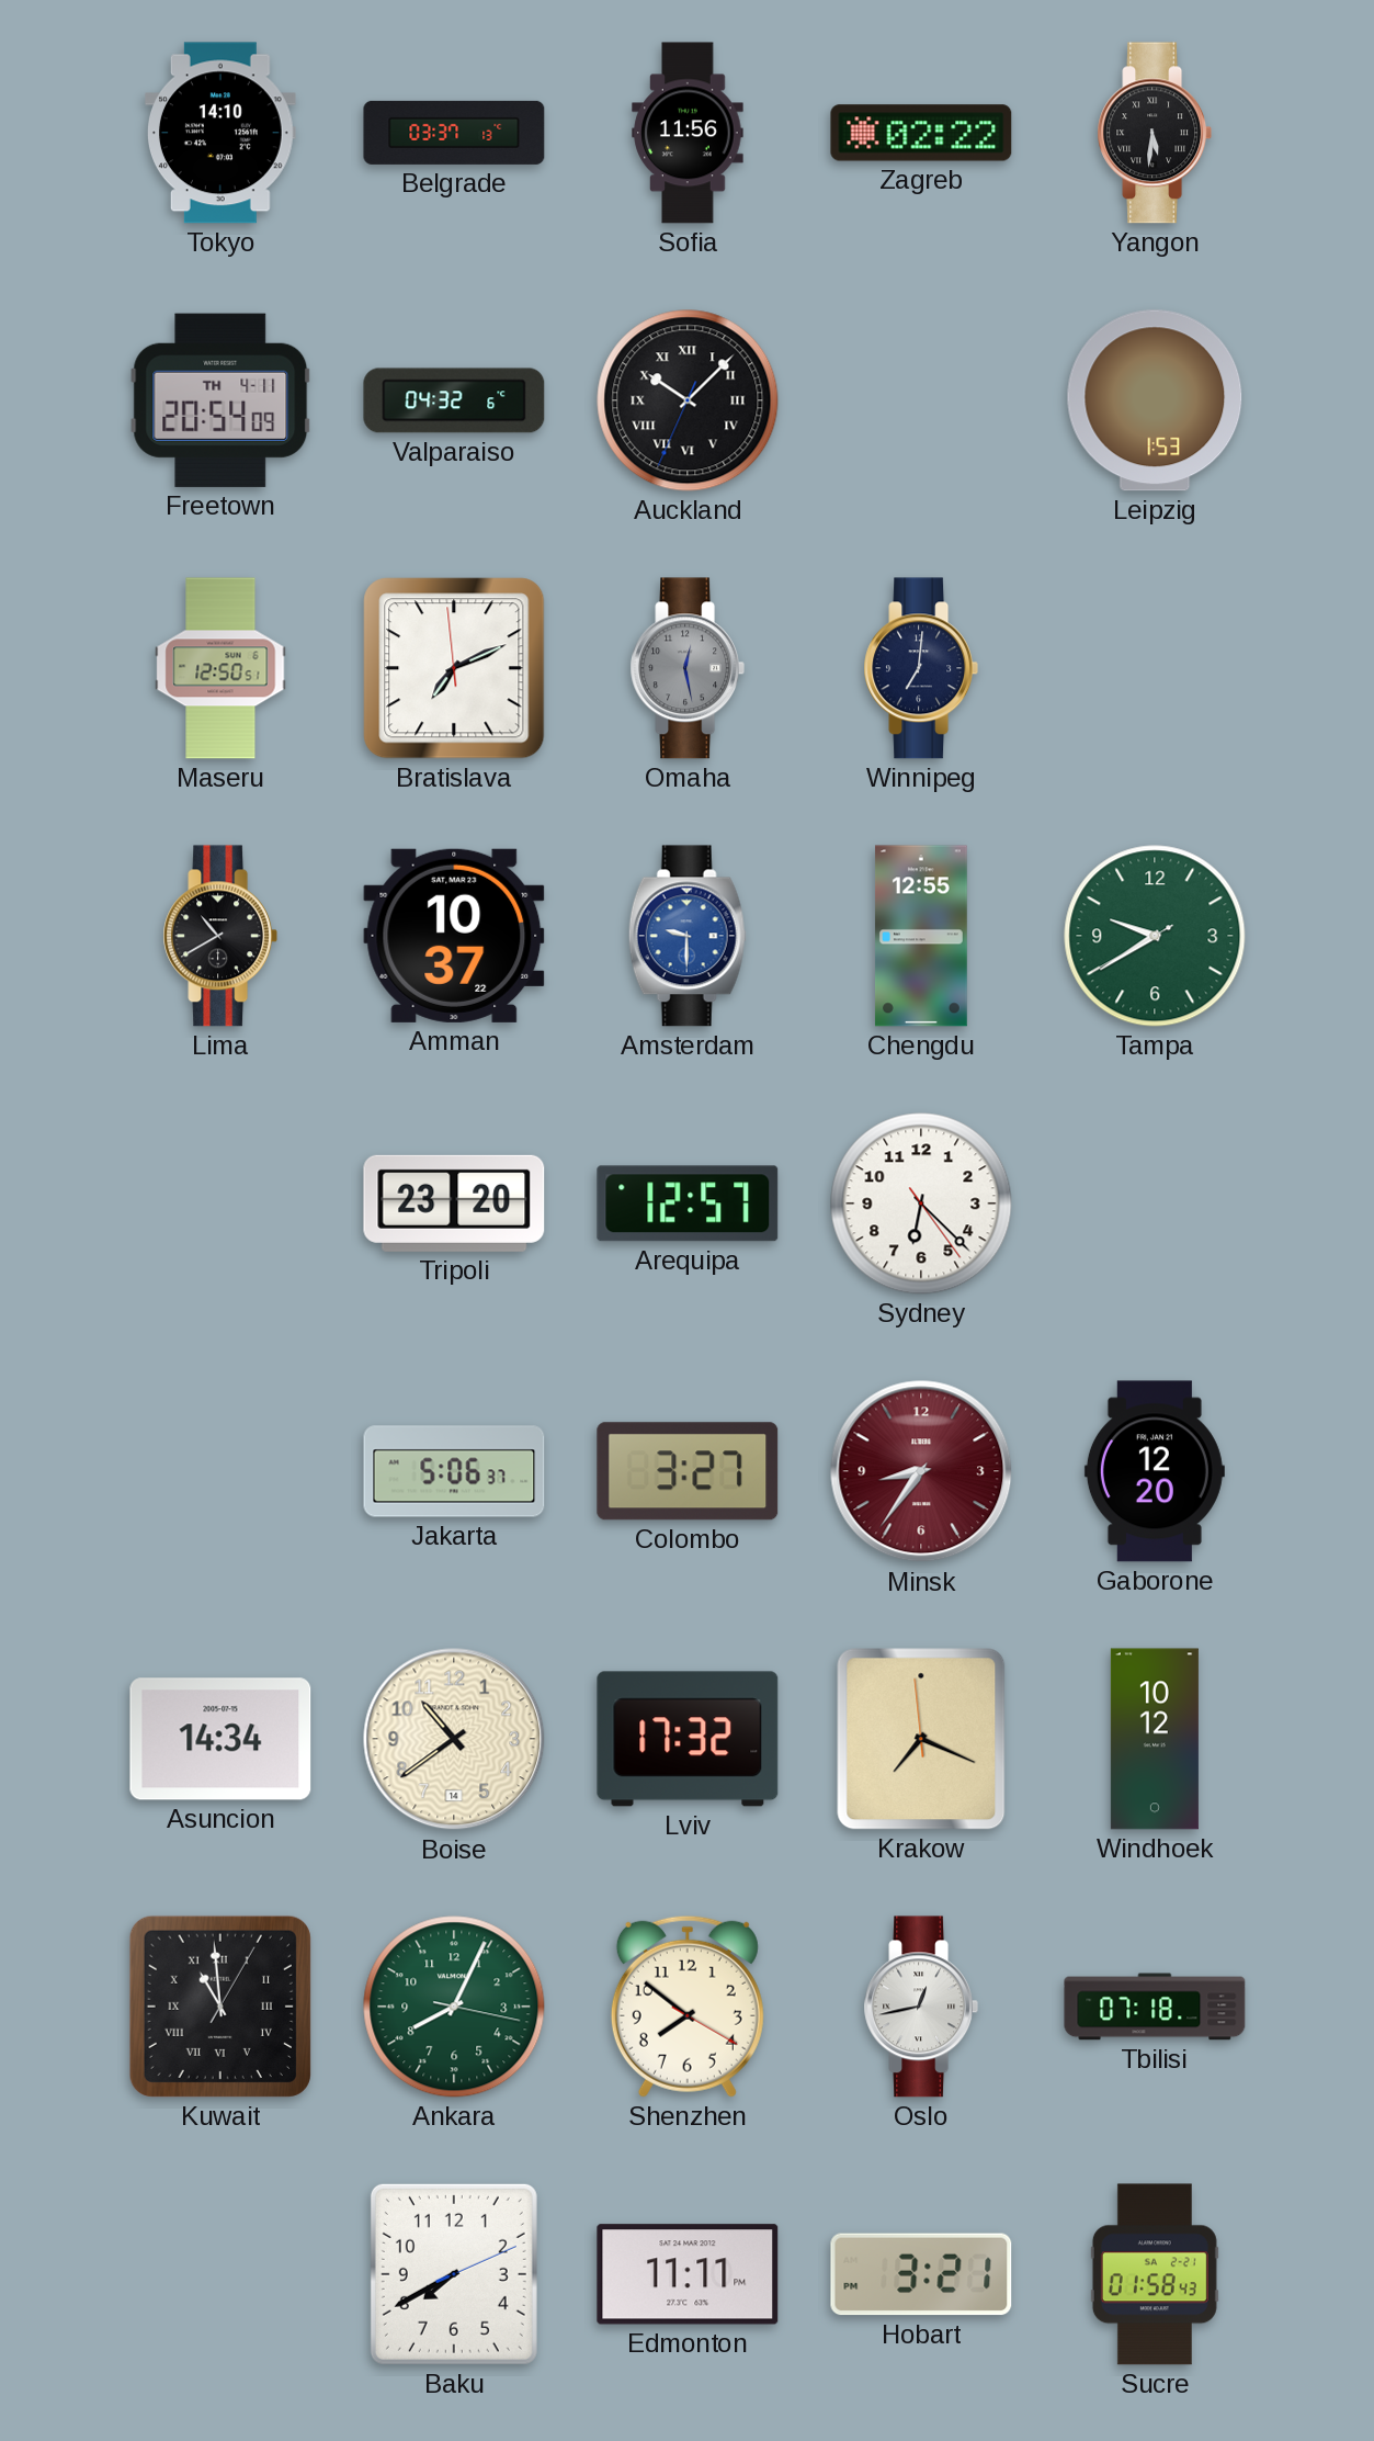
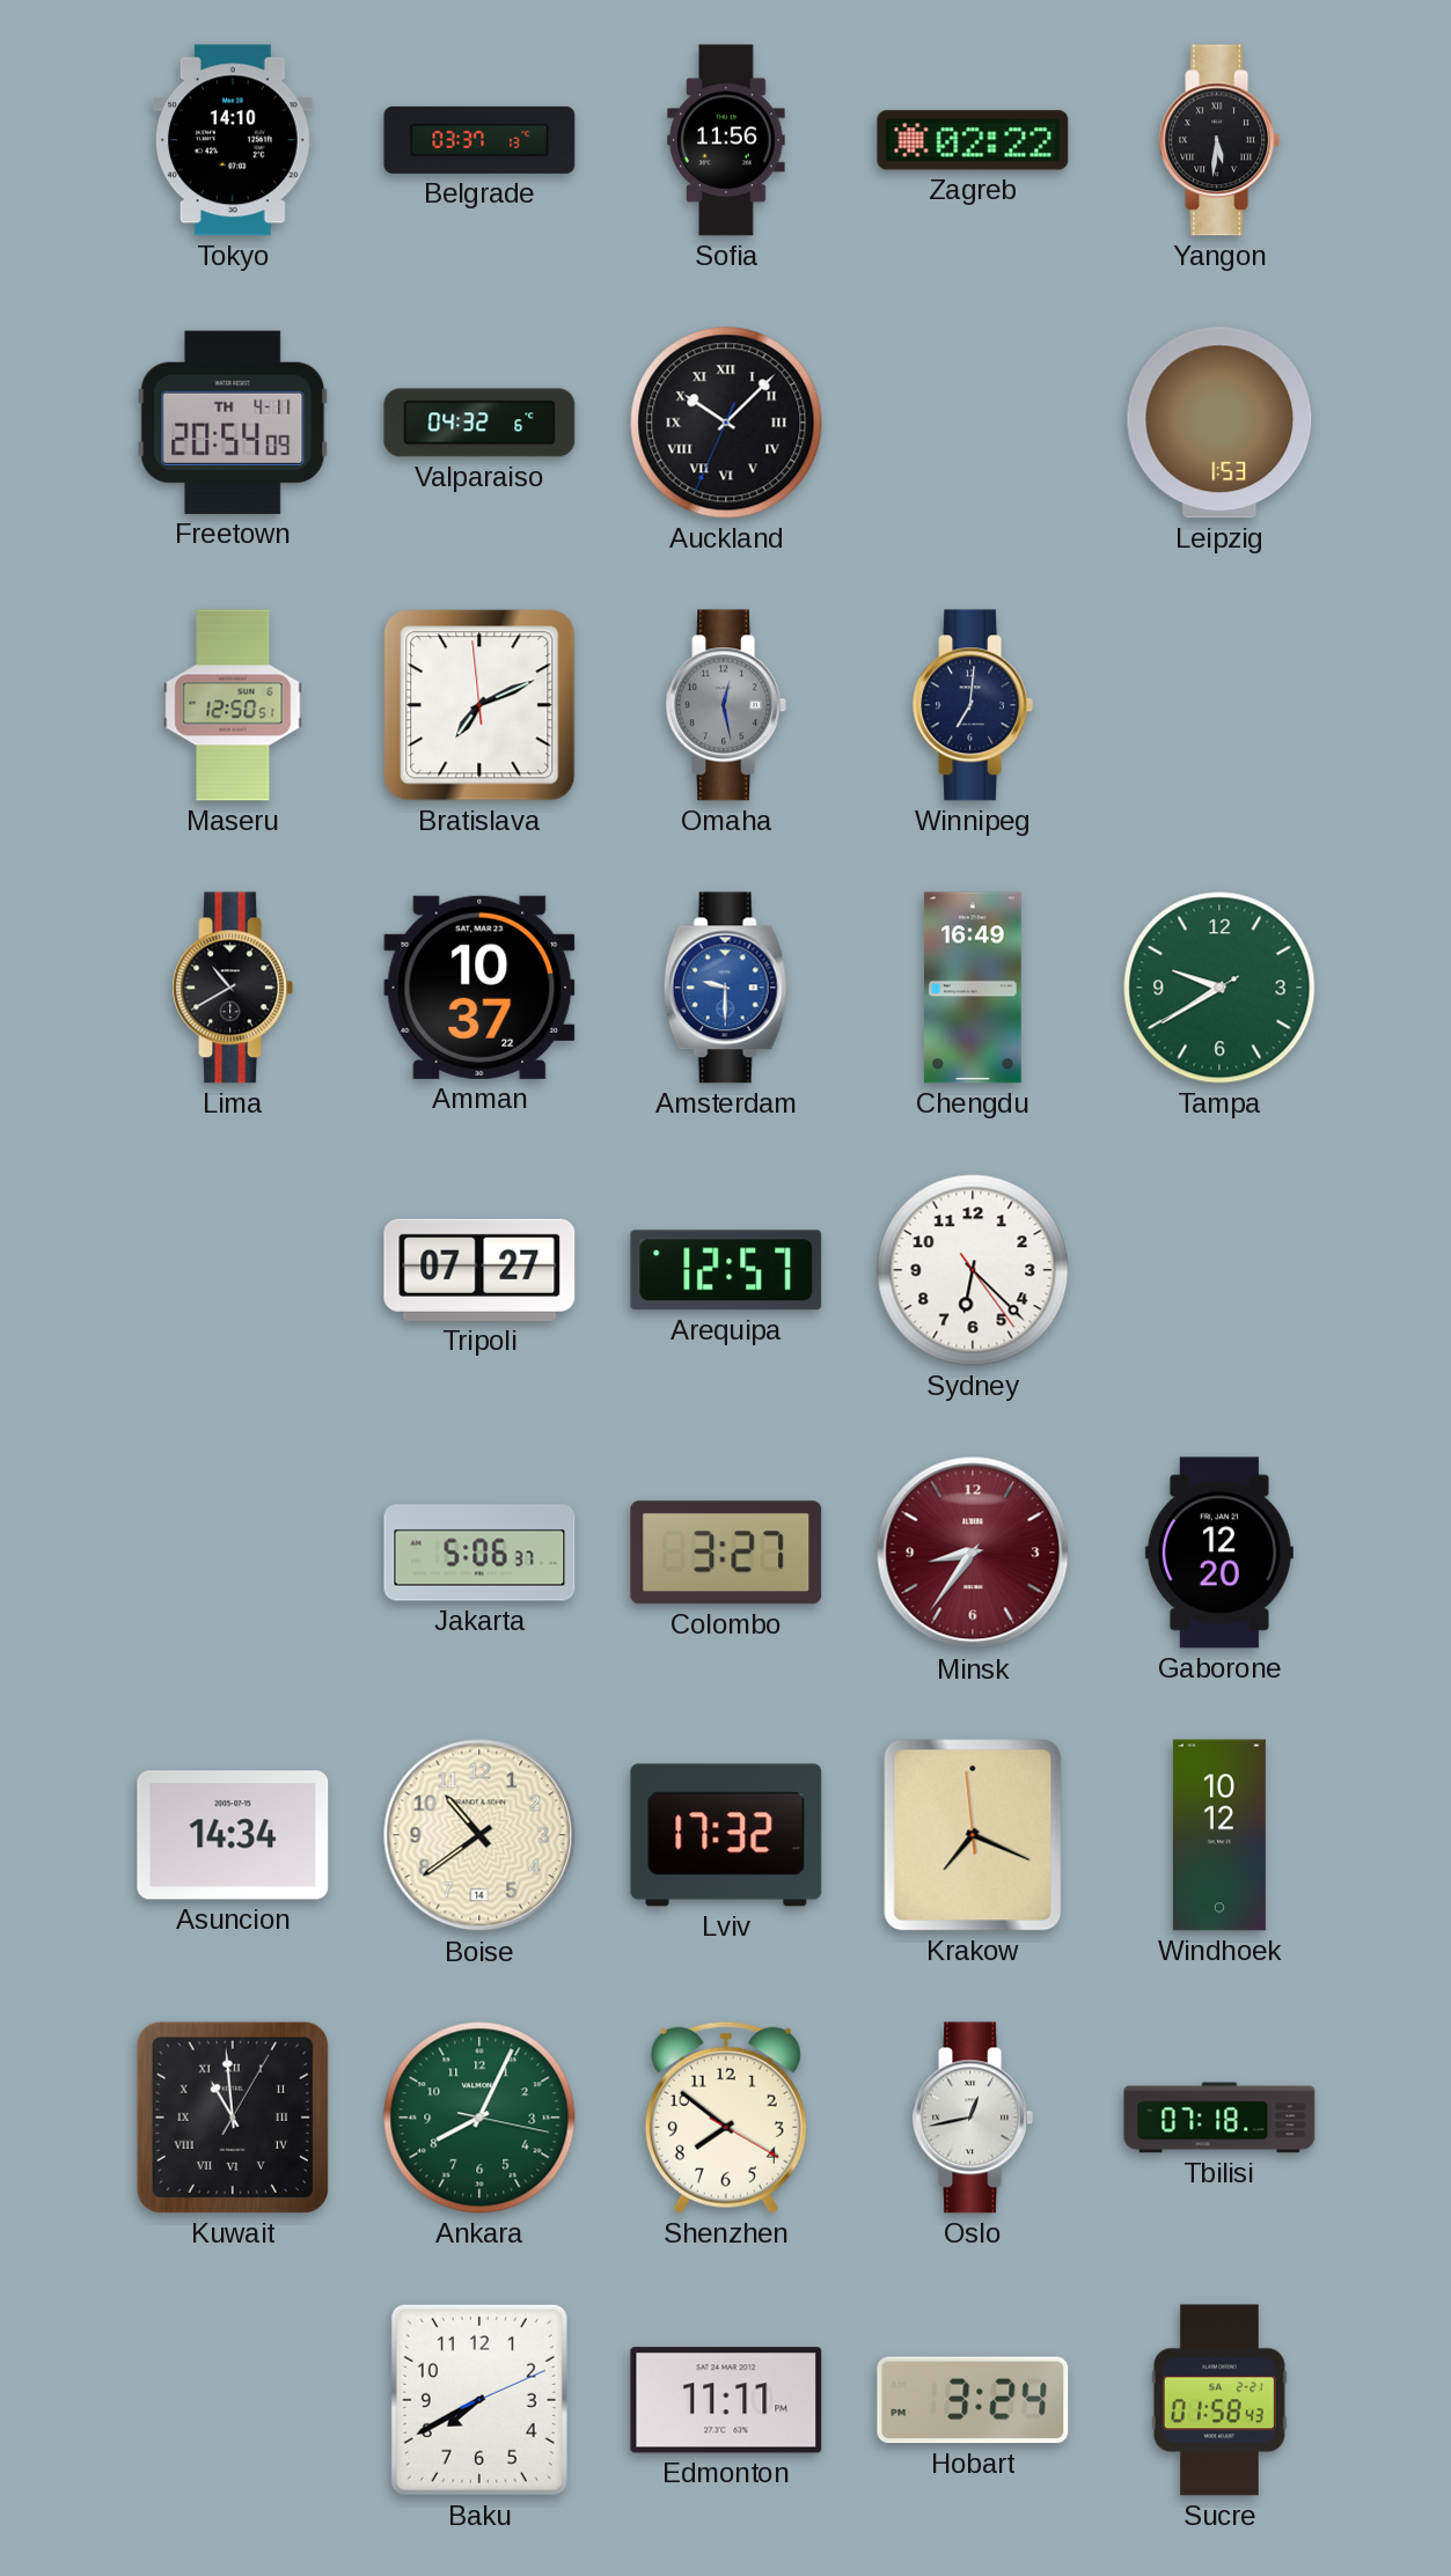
Chengdu: 12:55 -> 16:49 (973, 988)
Tripoli: 23:20 -> 07:27 (479, 1270)
Hobart: 3:21 -> 3:24 (973, 2400)
